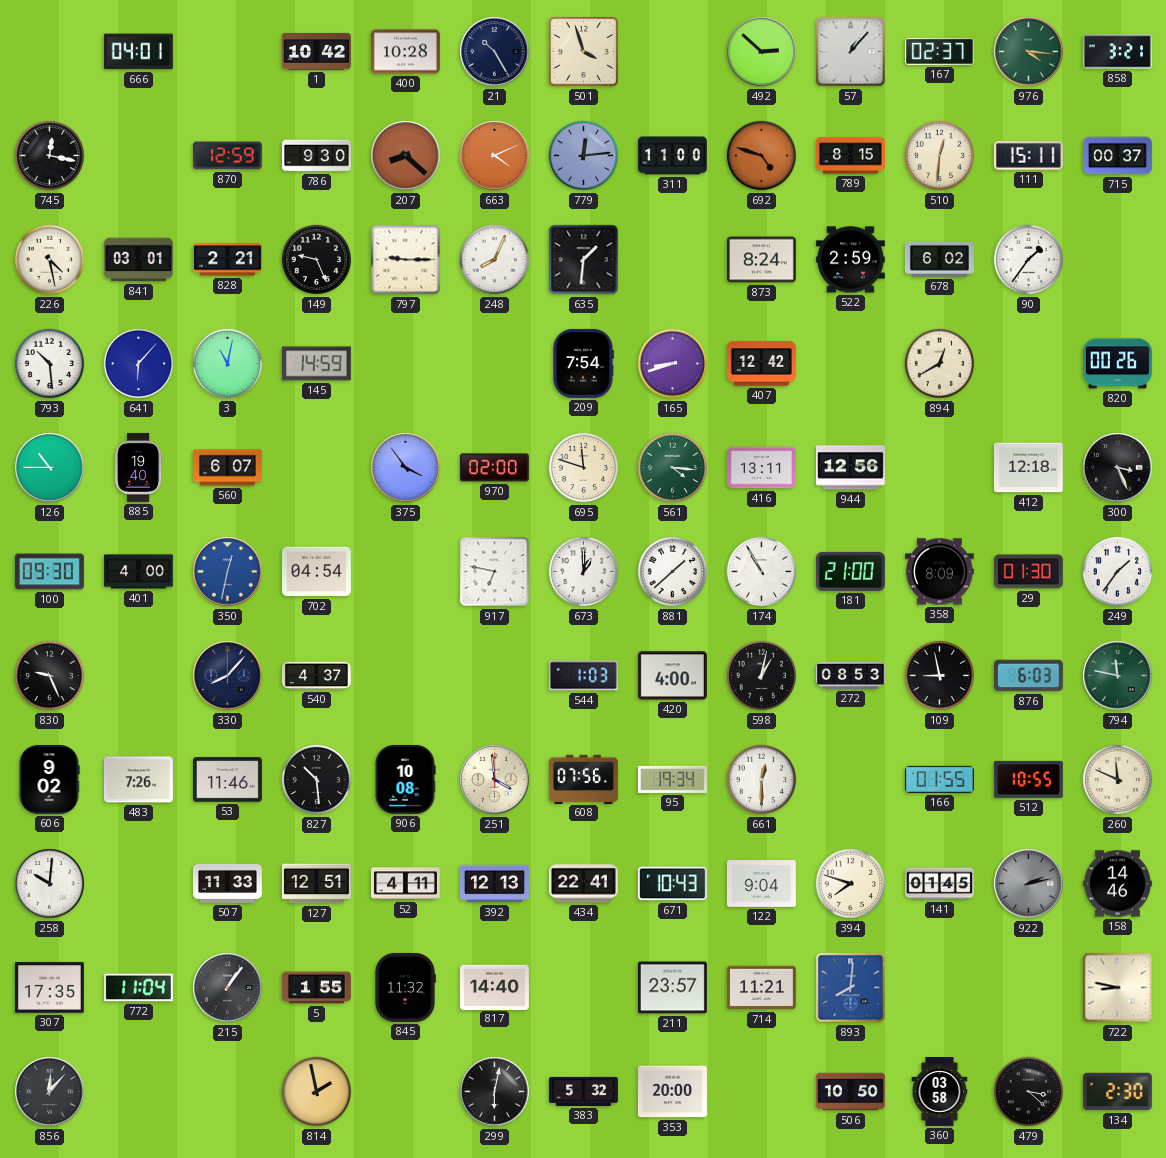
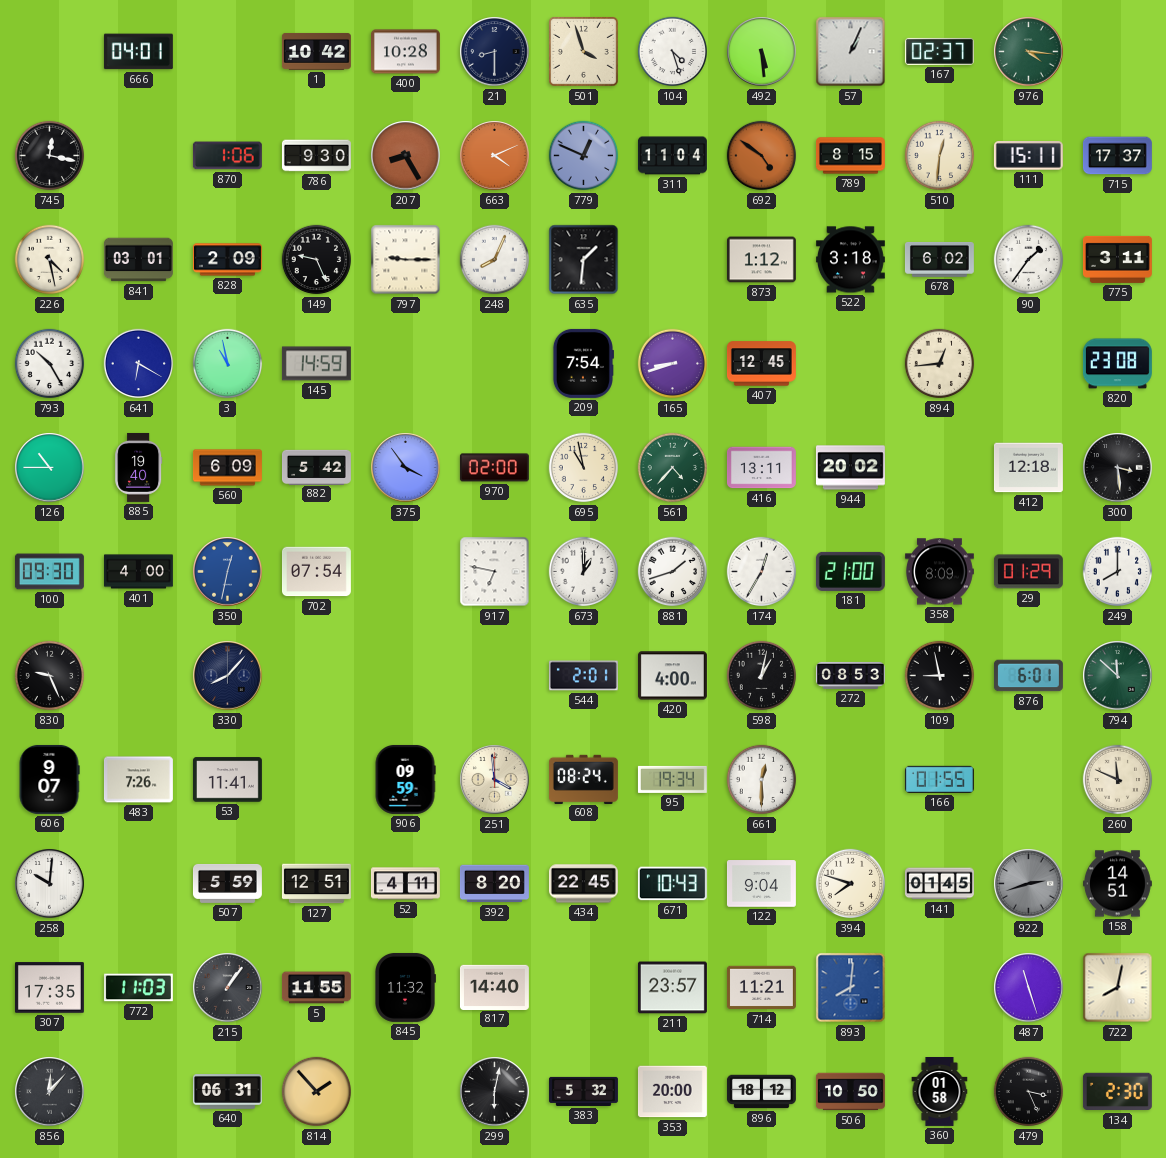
21: 10:25 -> 8:30 (495, 52)
104: none -> 4:27 (673, 52)
492: 2:52 -> 5:29 (762, 52)
57: 1:07 -> 1:04 (851, 52)
858: 3:21 -> none (1117, 52)
870: 12:59 -> 1:06 (227, 156)
207: 8:22 -> 8:25 (406, 156)
779: 12:14 -> 12:49 (584, 156)
311: 11:00 -> 11:04 (672, 156)
692: 4:48 -> 4:51 (762, 156)
715: 00:37 -> 17:37 (1117, 156)
828: 2:21 -> 2:09 (227, 260)
873: 8:24 -> 1:12 (761, 260)
522: 2:59 -> 3:18 (850, 260)
775: none -> 3:11 (1117, 259)
793: 10:29 -> 10:25 (50, 364)
641: 6:07 -> 6:20 (139, 364)
3: 11:02 -> 10:58 (228, 364)
407: 12:42 -> 12:45 (761, 364)
894: 12:40 -> 12:44 (940, 364)
820: 00:26 -> 23:08 (1117, 364)
560: 6:07 -> 6:09 (228, 468)
882: none -> 5:42 (316, 467)
695: 11:48 -> 10:58 (584, 468)
561: 4:16 -> 4:37 (673, 468)
944: 12:56 -> 20:02 (850, 468)
300: 3:26 -> 3:29 (1118, 468)
702: 04:54 -> 07:54 (316, 572)
881: 1:38 -> 1:42 (673, 572)
174: 10:55 -> 12:35 (762, 572)
29: 01:30 -> 01:29 (1028, 572)
249: 1:36 -> 8:00 (1118, 572)
540: 4:37 -> none (316, 676)
544: 1:03 -> 2:01 (583, 676)
876: 6:03 -> 6:01 (1028, 676)
794: 11:47 -> 11:52 (1118, 676)
606: 9:02 -> 9:07 (49, 779)
53: 11:46 -> 11:41 (227, 780)
827: 10:29 -> none (317, 780)
906: 10:08 -> 09:59 (405, 779)
608: 07:56 -> 08:24 (583, 779)
512: 10:55 -> none (1028, 779)
507: 11:33 -> 5:59 (227, 883)
392: 12:13 -> 8:20 (494, 884)
434: 22:41 -> 22:45 (583, 884)
922: 2:13 -> 2:42 (1029, 884)
158: 14:46 -> 14:51 (1117, 884)
772: 11:04 -> 11:03 (138, 988)
5: 1:55 -> 11:55 (316, 988)
487: none -> 11:27 (1029, 988)
722: 8:47 -> 8:02 (1118, 988)
640: none -> 06:31 (227, 1092)
814: 1:58 -> 1:53 (317, 1092)
896: none -> 18:12 (761, 1092)
360: 03:58 -> 01:58 (940, 1092)
479: 3:22 -> 3:26 (1029, 1092)
